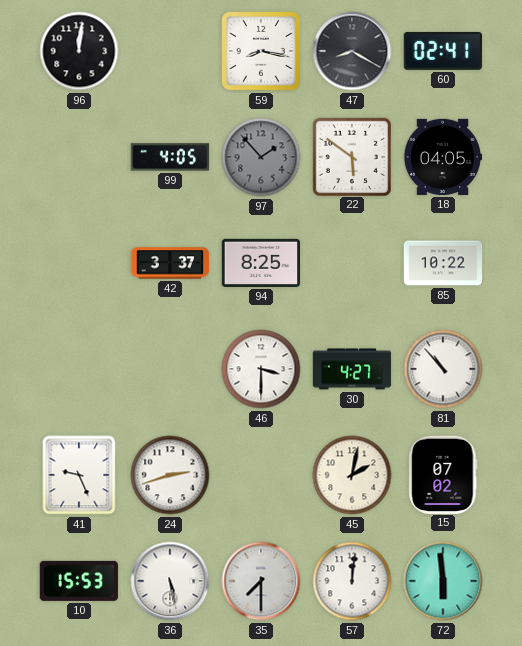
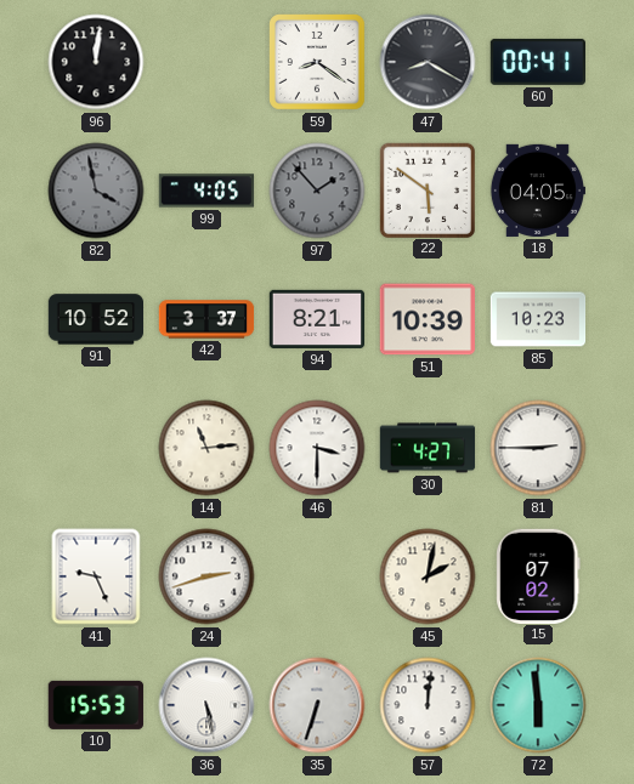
59: 8:17 -> 8:21 (318, 63)
60: 02:41 -> 00:41 (537, 62)
82: none -> 3:58 (96, 191)
91: none -> 10:52 (96, 319)
94: 8:25 -> 8:21 (317, 319)
51: none -> 10:39 (426, 319)
85: 10:22 -> 10:23 (538, 319)
14: none -> 11:14 (206, 448)
81: 10:53 -> 2:45 (538, 448)
35: 7:30 -> 6:33 (317, 705)
